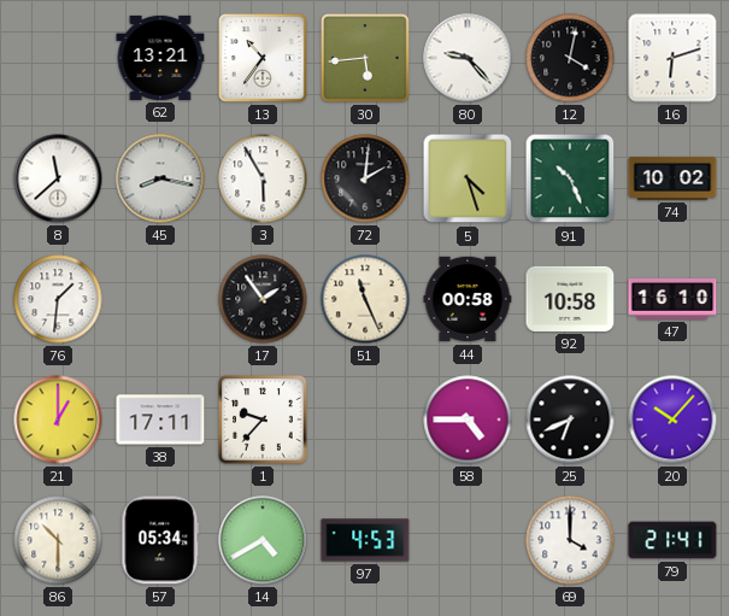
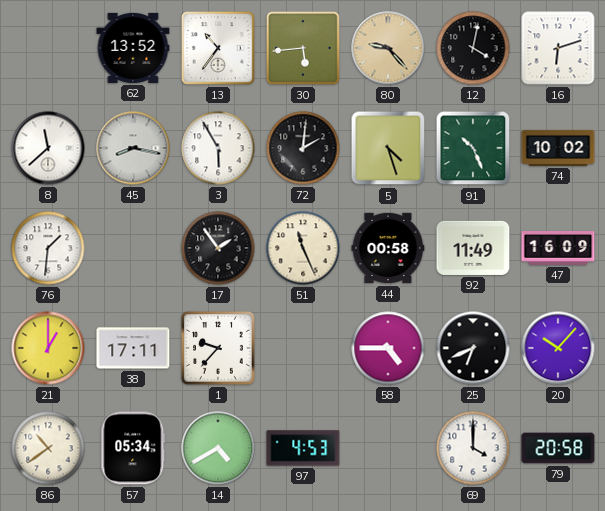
62: 13:21 -> 13:52 (133, 48)
80 dial: white -> champagne (388, 48)
92: 10:58 -> 11:49 (473, 248)
47: 16:10 -> 16:09 (558, 249)
86: 10:30 -> 10:39 (48, 448)
79: 21:41 -> 20:58 (558, 448)
